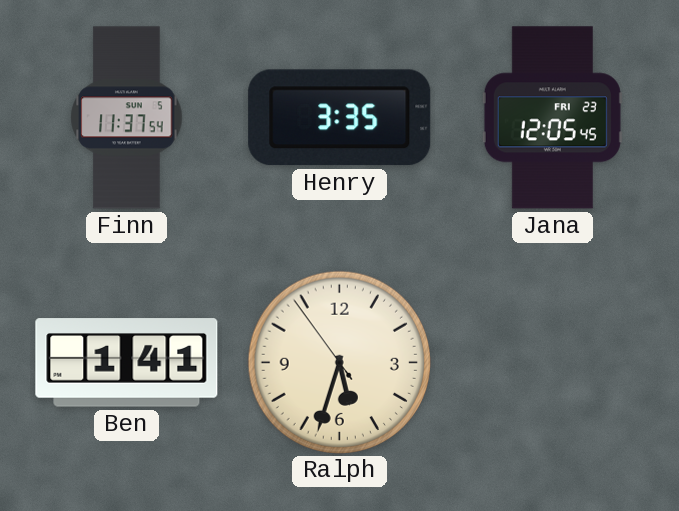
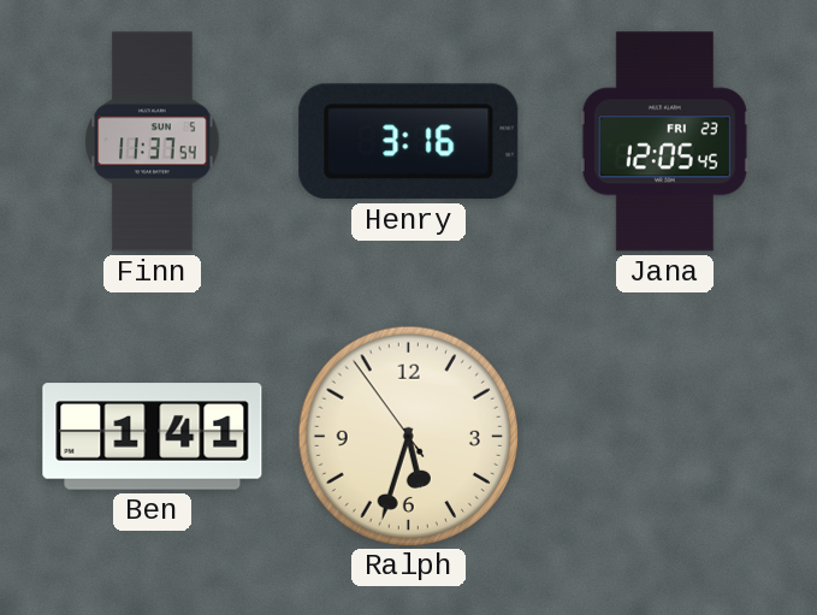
Henry: 3:35 -> 3:16 (409, 142)
